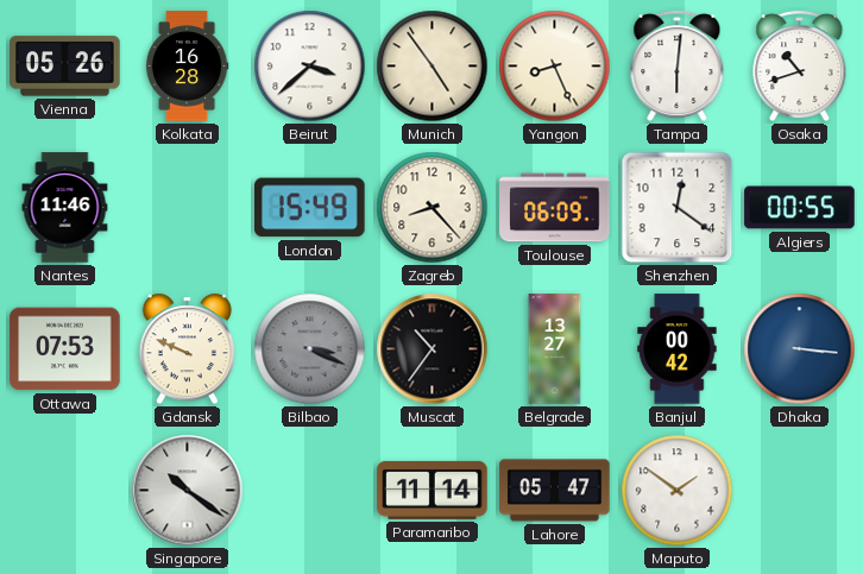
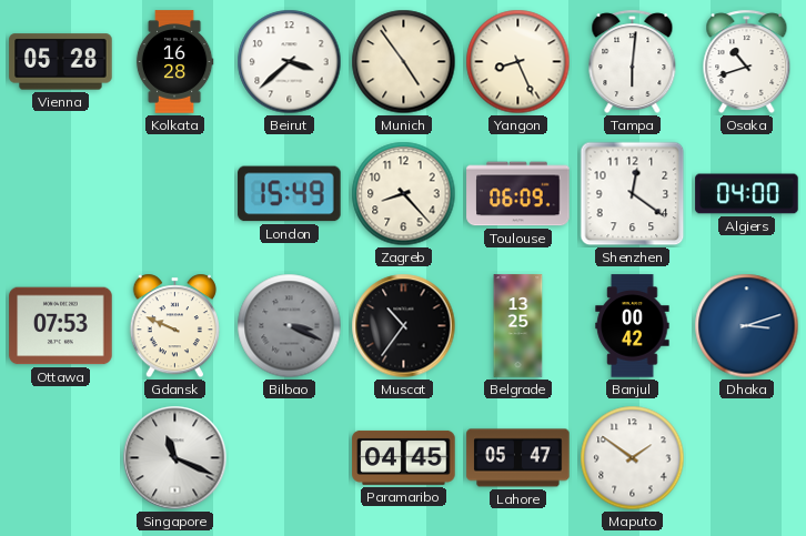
Vienna: 05:26 -> 05:28 (61, 62)
Nantes: 11:46 -> none (65, 208)
Algiers: 00:55 -> 04:00 (747, 194)
Belgrade: 13:27 -> 13:25 (518, 326)
Dhaka: 3:16 -> 3:12 (747, 326)
Singapore: 10:21 -> 11:19 (175, 458)
Paramaribo: 11:14 -> 04:45 (404, 457)
